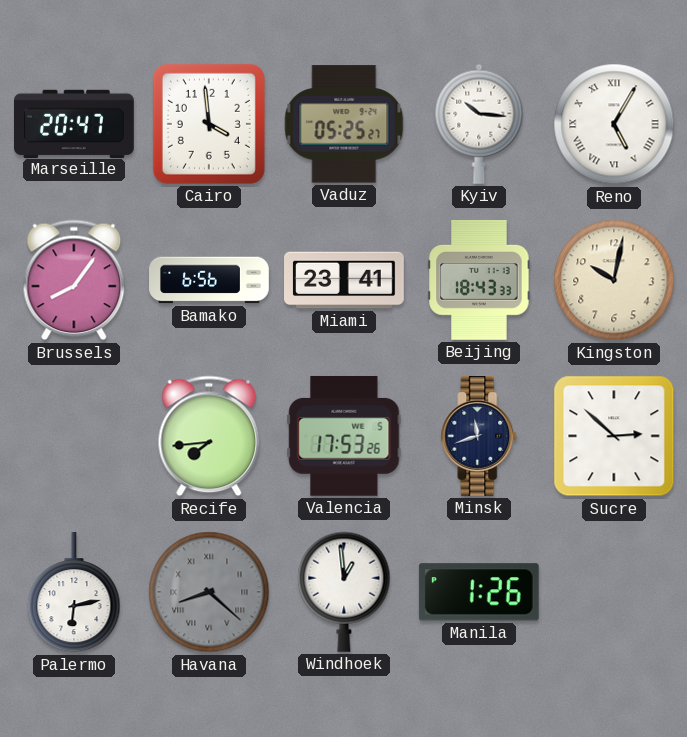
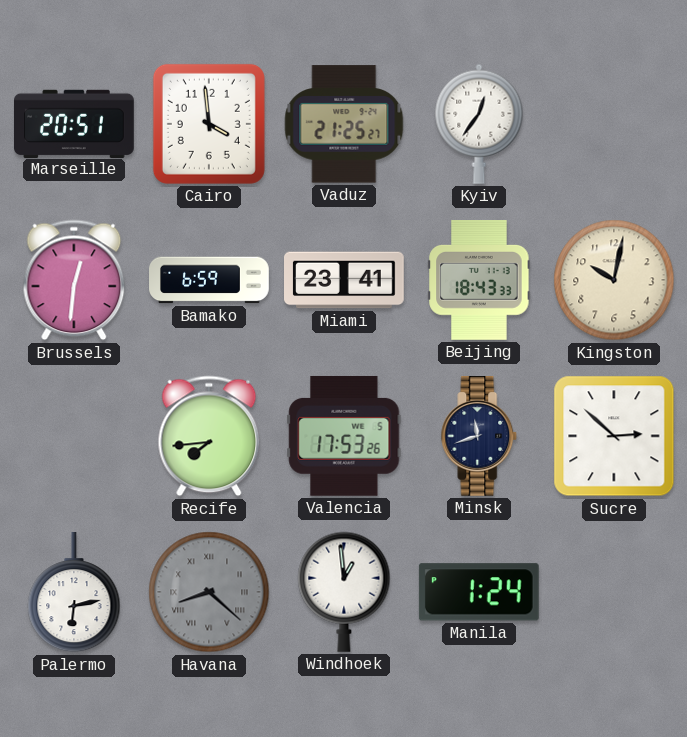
Marseille: 20:47 -> 20:51 (75, 123)
Vaduz: 05:25 -> 21:25 (344, 124)
Kyiv: 10:16 -> 12:36 (479, 124)
Reno: 5:05 -> none (614, 124)
Brussels: 8:06 -> 12:31 (74, 280)
Bamako: 6:56 -> 6:59 (209, 280)
Manila: 1:26 -> 1:24 (479, 592)
